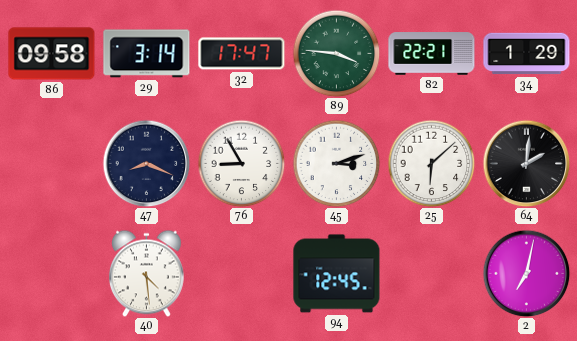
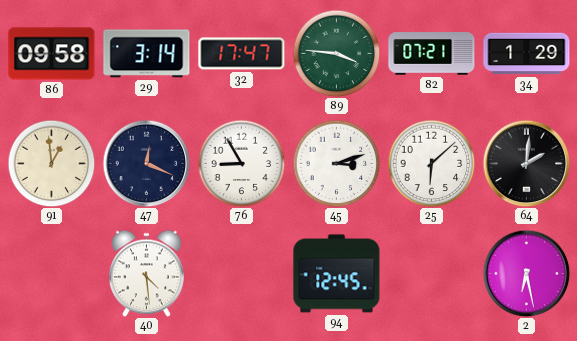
82: 22:21 -> 07:21 (432, 54)
91: none -> 12:59 (51, 163)
47: 8:19 -> 12:19 (146, 163)
2: 7:02 -> 6:28 (526, 273)
